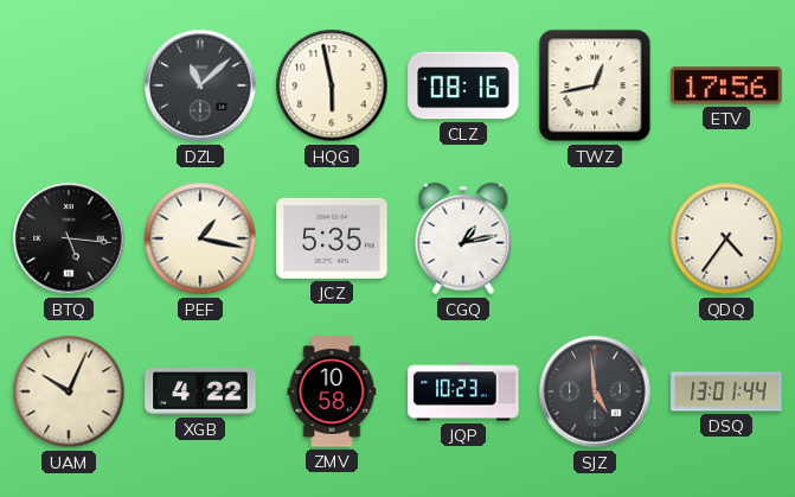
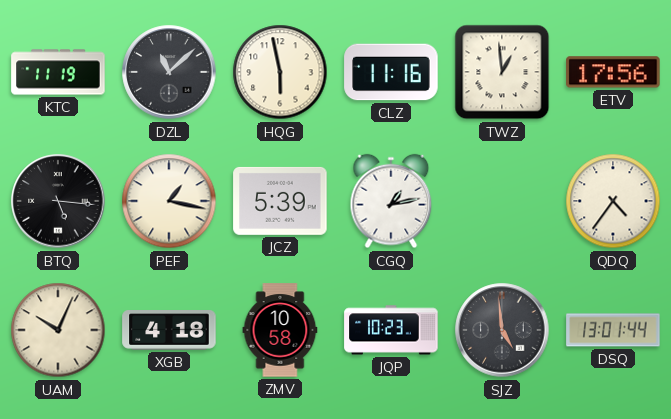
KTC: none -> 11:19 (58, 72)
CLZ: 08:16 -> 11:16 (391, 72)
TWZ: 12:43 -> 12:59 (502, 72)
JCZ: 5:35 -> 5:39 (280, 201)
XGB: 4:22 -> 4:18 (169, 330)
